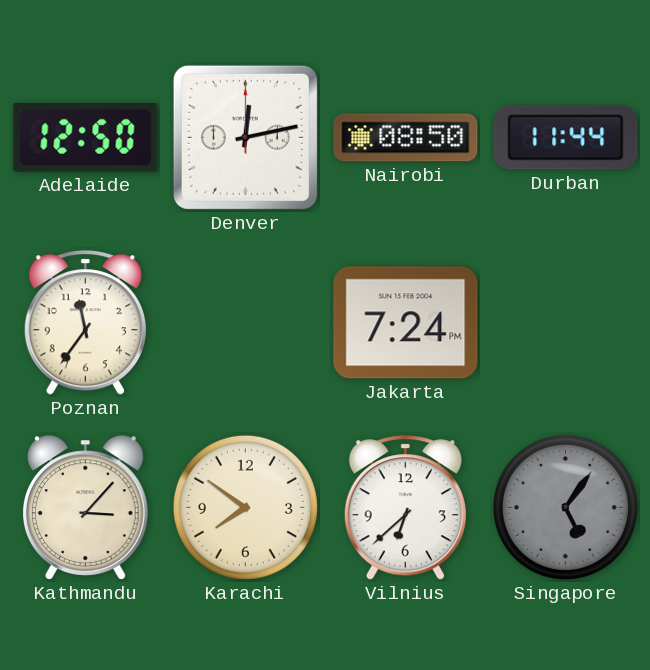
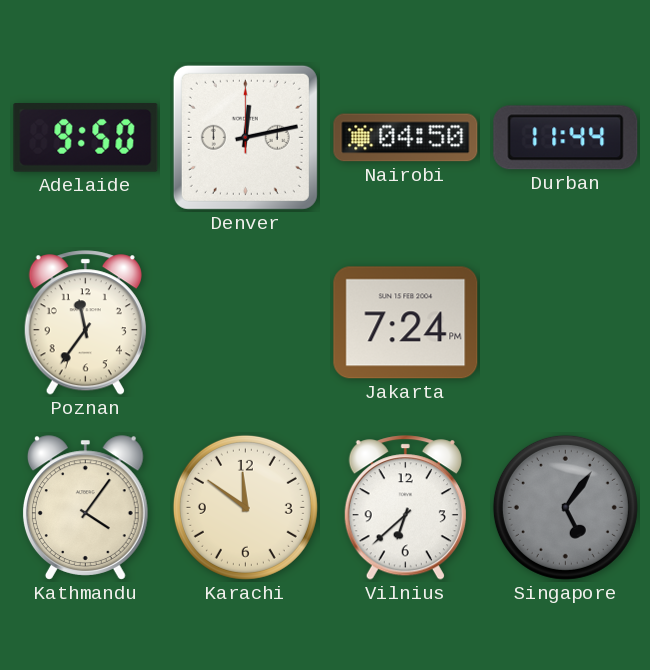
Adelaide: 12:50 -> 9:50 (86, 138)
Nairobi: 08:50 -> 04:50 (406, 138)
Kathmandu: 3:07 -> 4:06 (85, 508)
Karachi: 7:51 -> 11:51 (245, 507)
